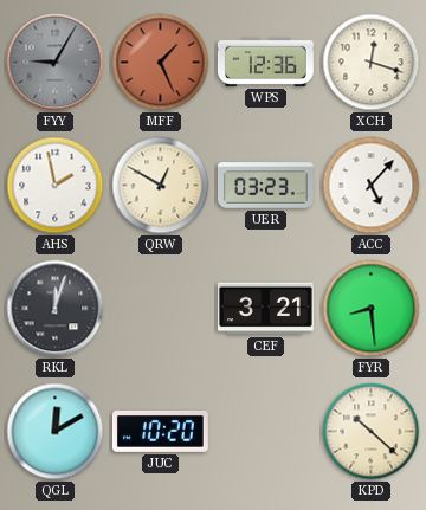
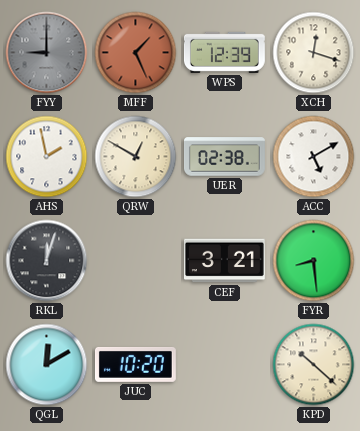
FYY: 9:05 -> 9:00 (47, 53)
WPS: 12:36 -> 12:39 (224, 52)
UER: 03:23 -> 02:38 (225, 157)
ACC: 5:07 -> 5:10 (314, 157)
